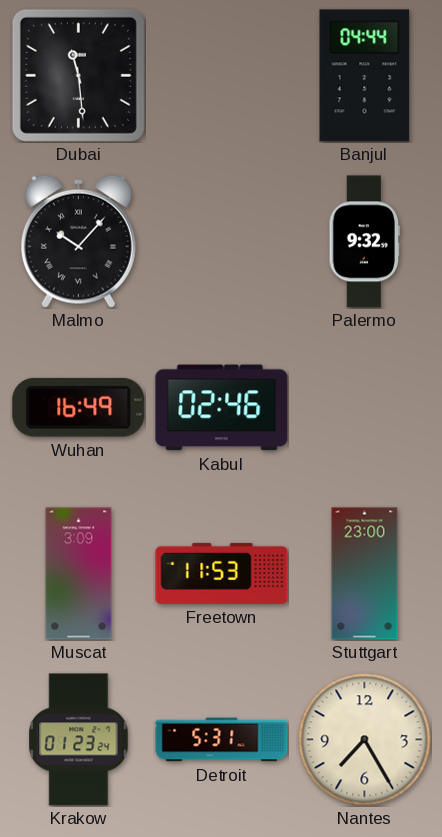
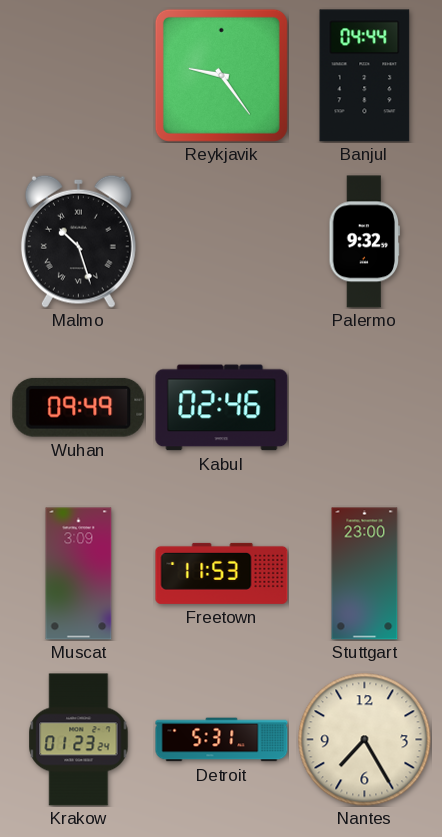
Dubai: 11:29 -> none (78, 75)
Reykjavik: none -> 9:24 (221, 75)
Malmo: 10:07 -> 10:27 (78, 241)
Wuhan: 16:49 -> 09:49 (79, 407)
